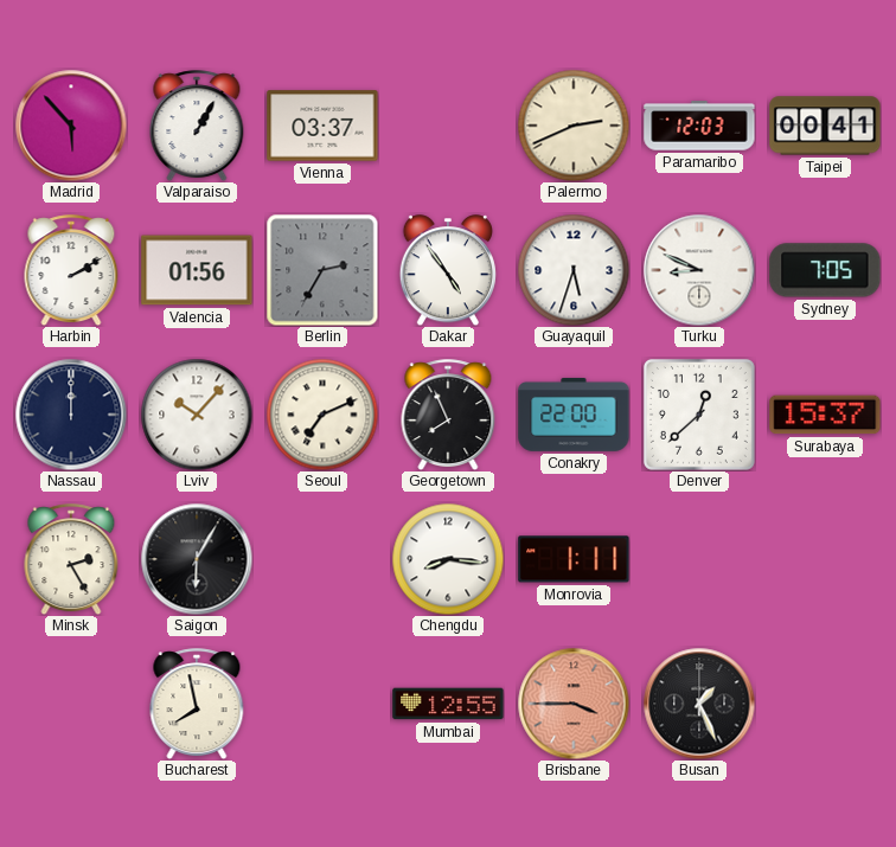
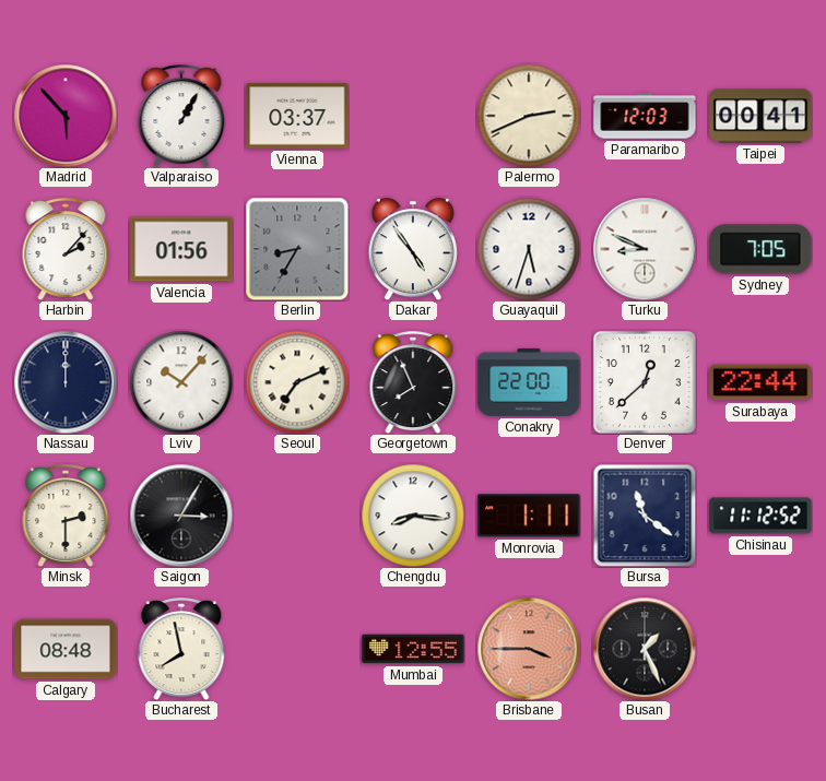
Harbin: 2:10 -> 2:07 (66, 249)
Berlin: 2:35 -> 8:35 (297, 249)
Surabaya: 15:37 -> 22:44 (760, 382)
Minsk: 2:25 -> 2:30 (66, 516)
Saigon: 6:05 -> 3:05 (181, 516)
Bursa: none -> 11:21 (645, 516)
Chisinau: none -> 11:12 (760, 516)
Calgary: none -> 08:48 (66, 649)
